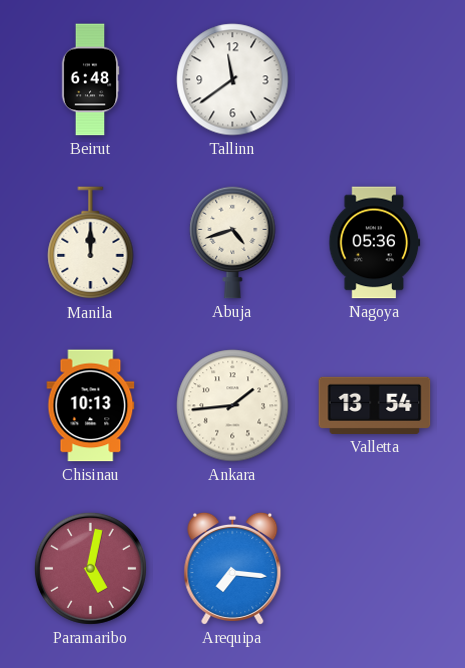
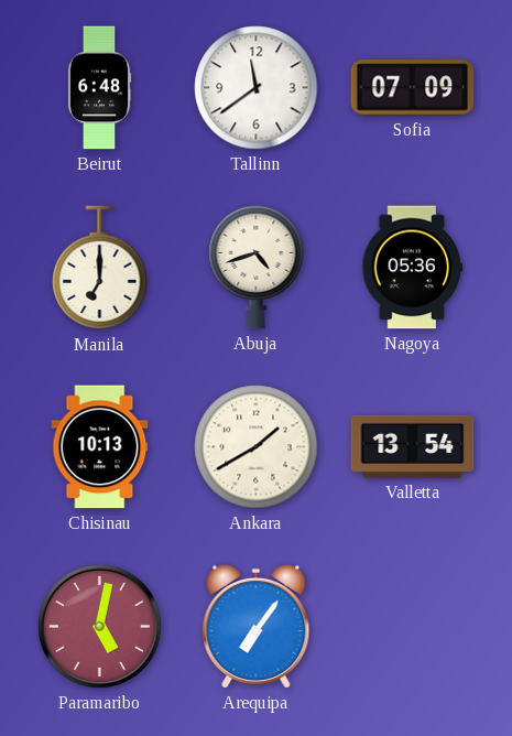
Sofia: none -> 07:09 (413, 88)
Manila: 12:00 -> 7:00 (100, 268)
Ankara: 1:44 -> 1:40 (257, 447)
Arequipa: 7:16 -> 7:06 (257, 626)
